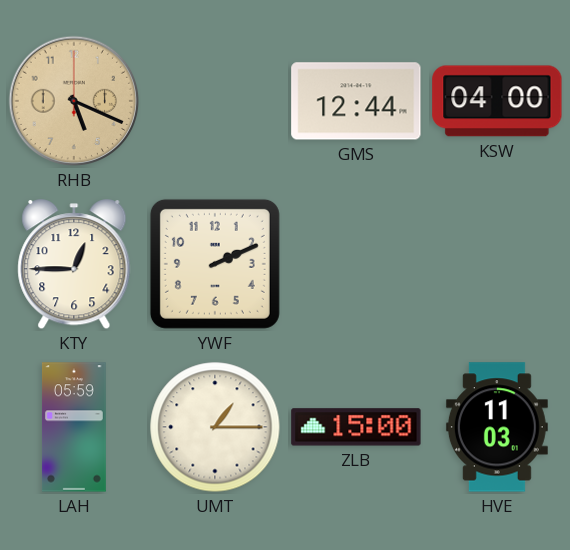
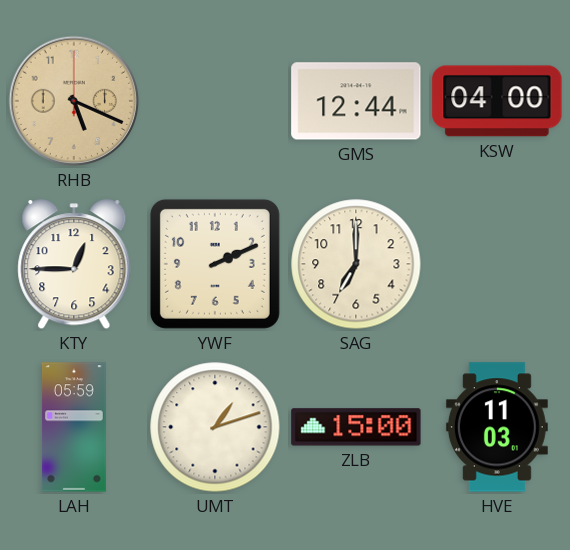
SAG: none -> 7:00 (356, 264)
UMT: 1:15 -> 1:12 (215, 427)
